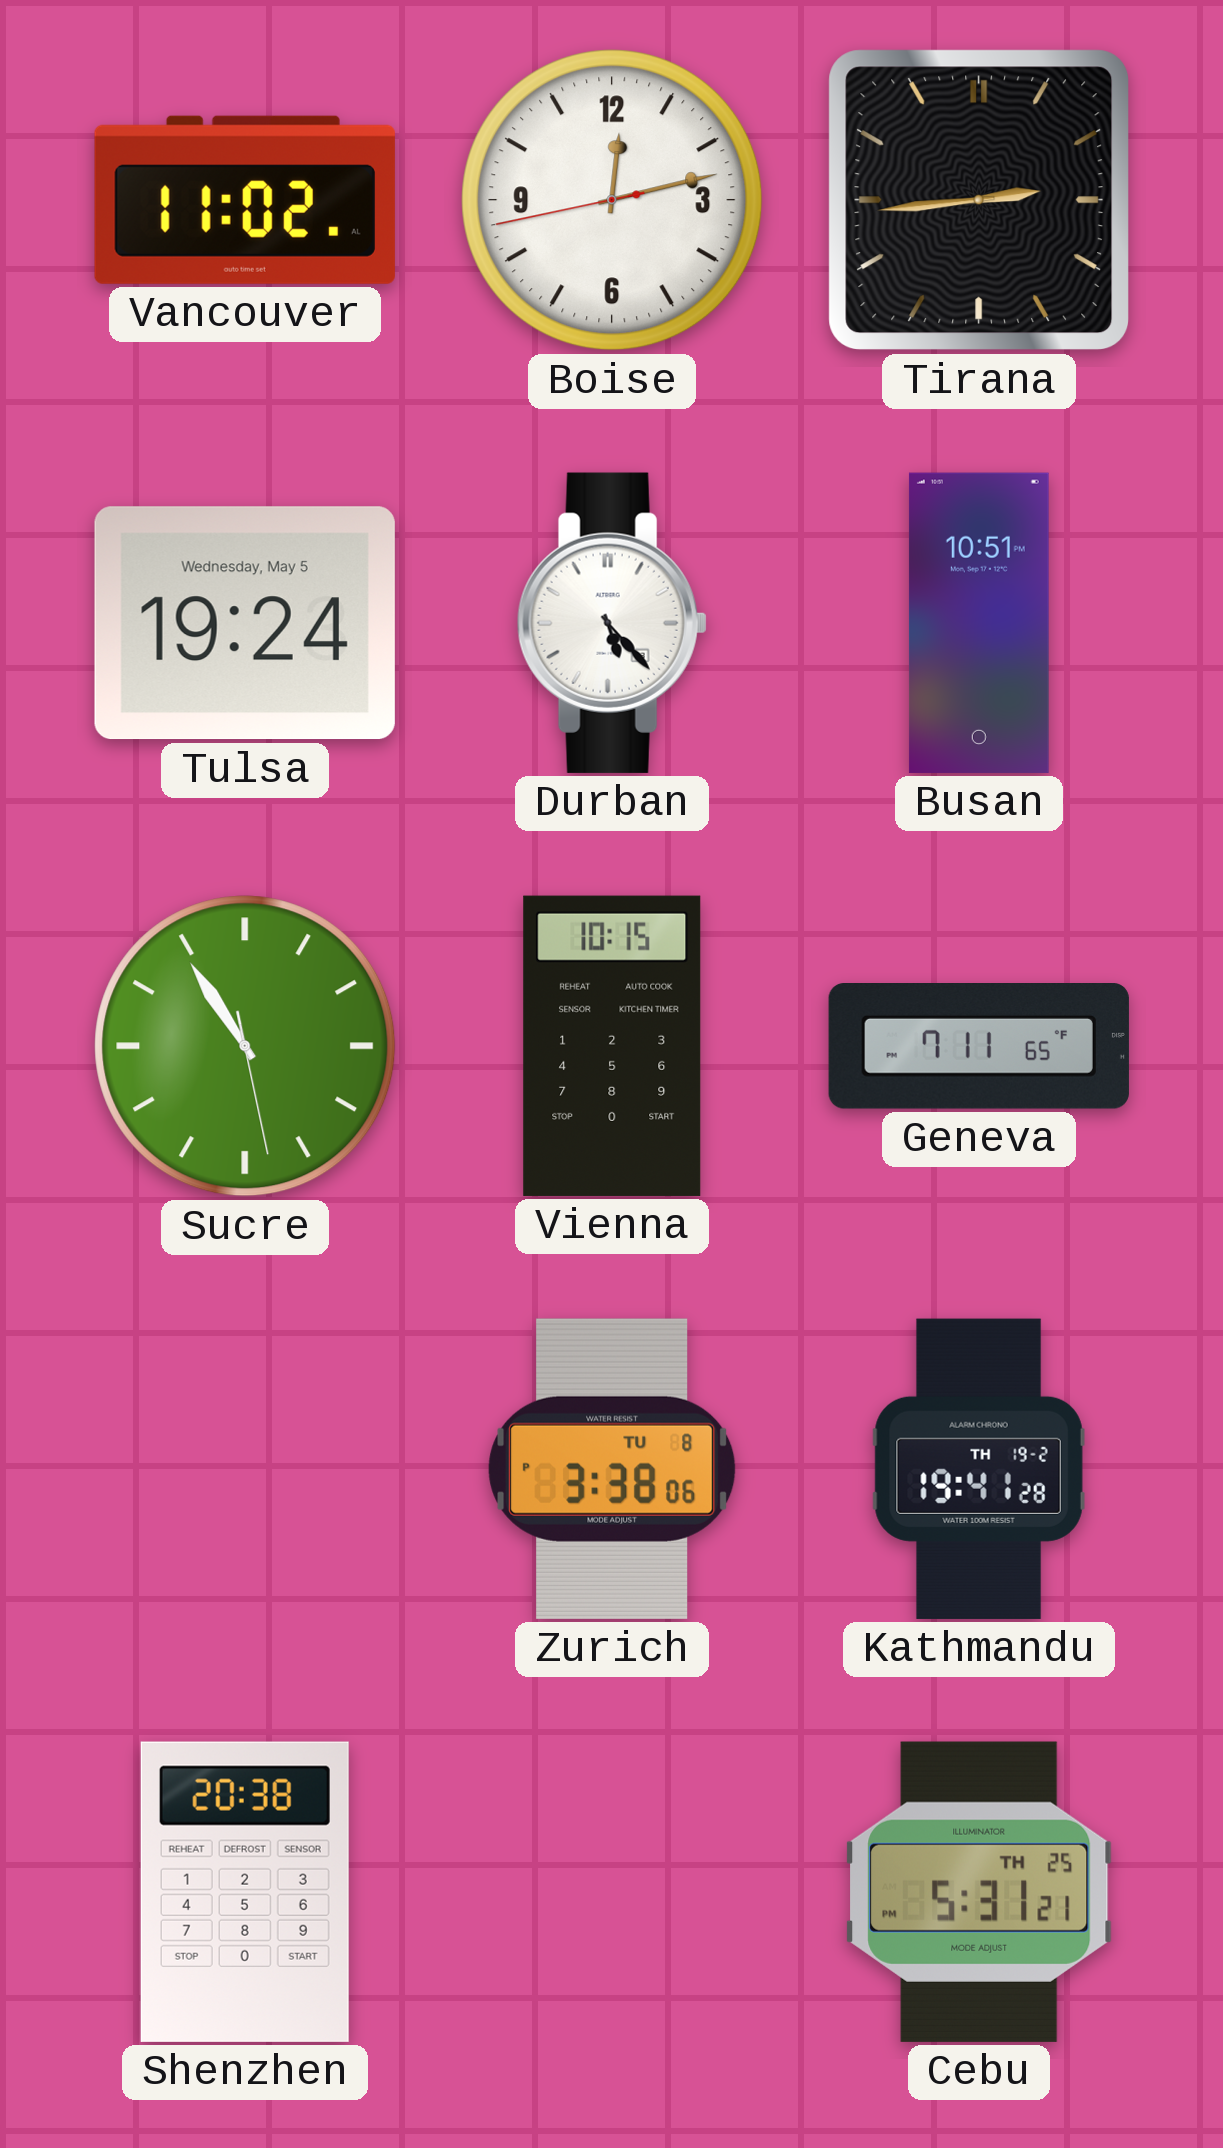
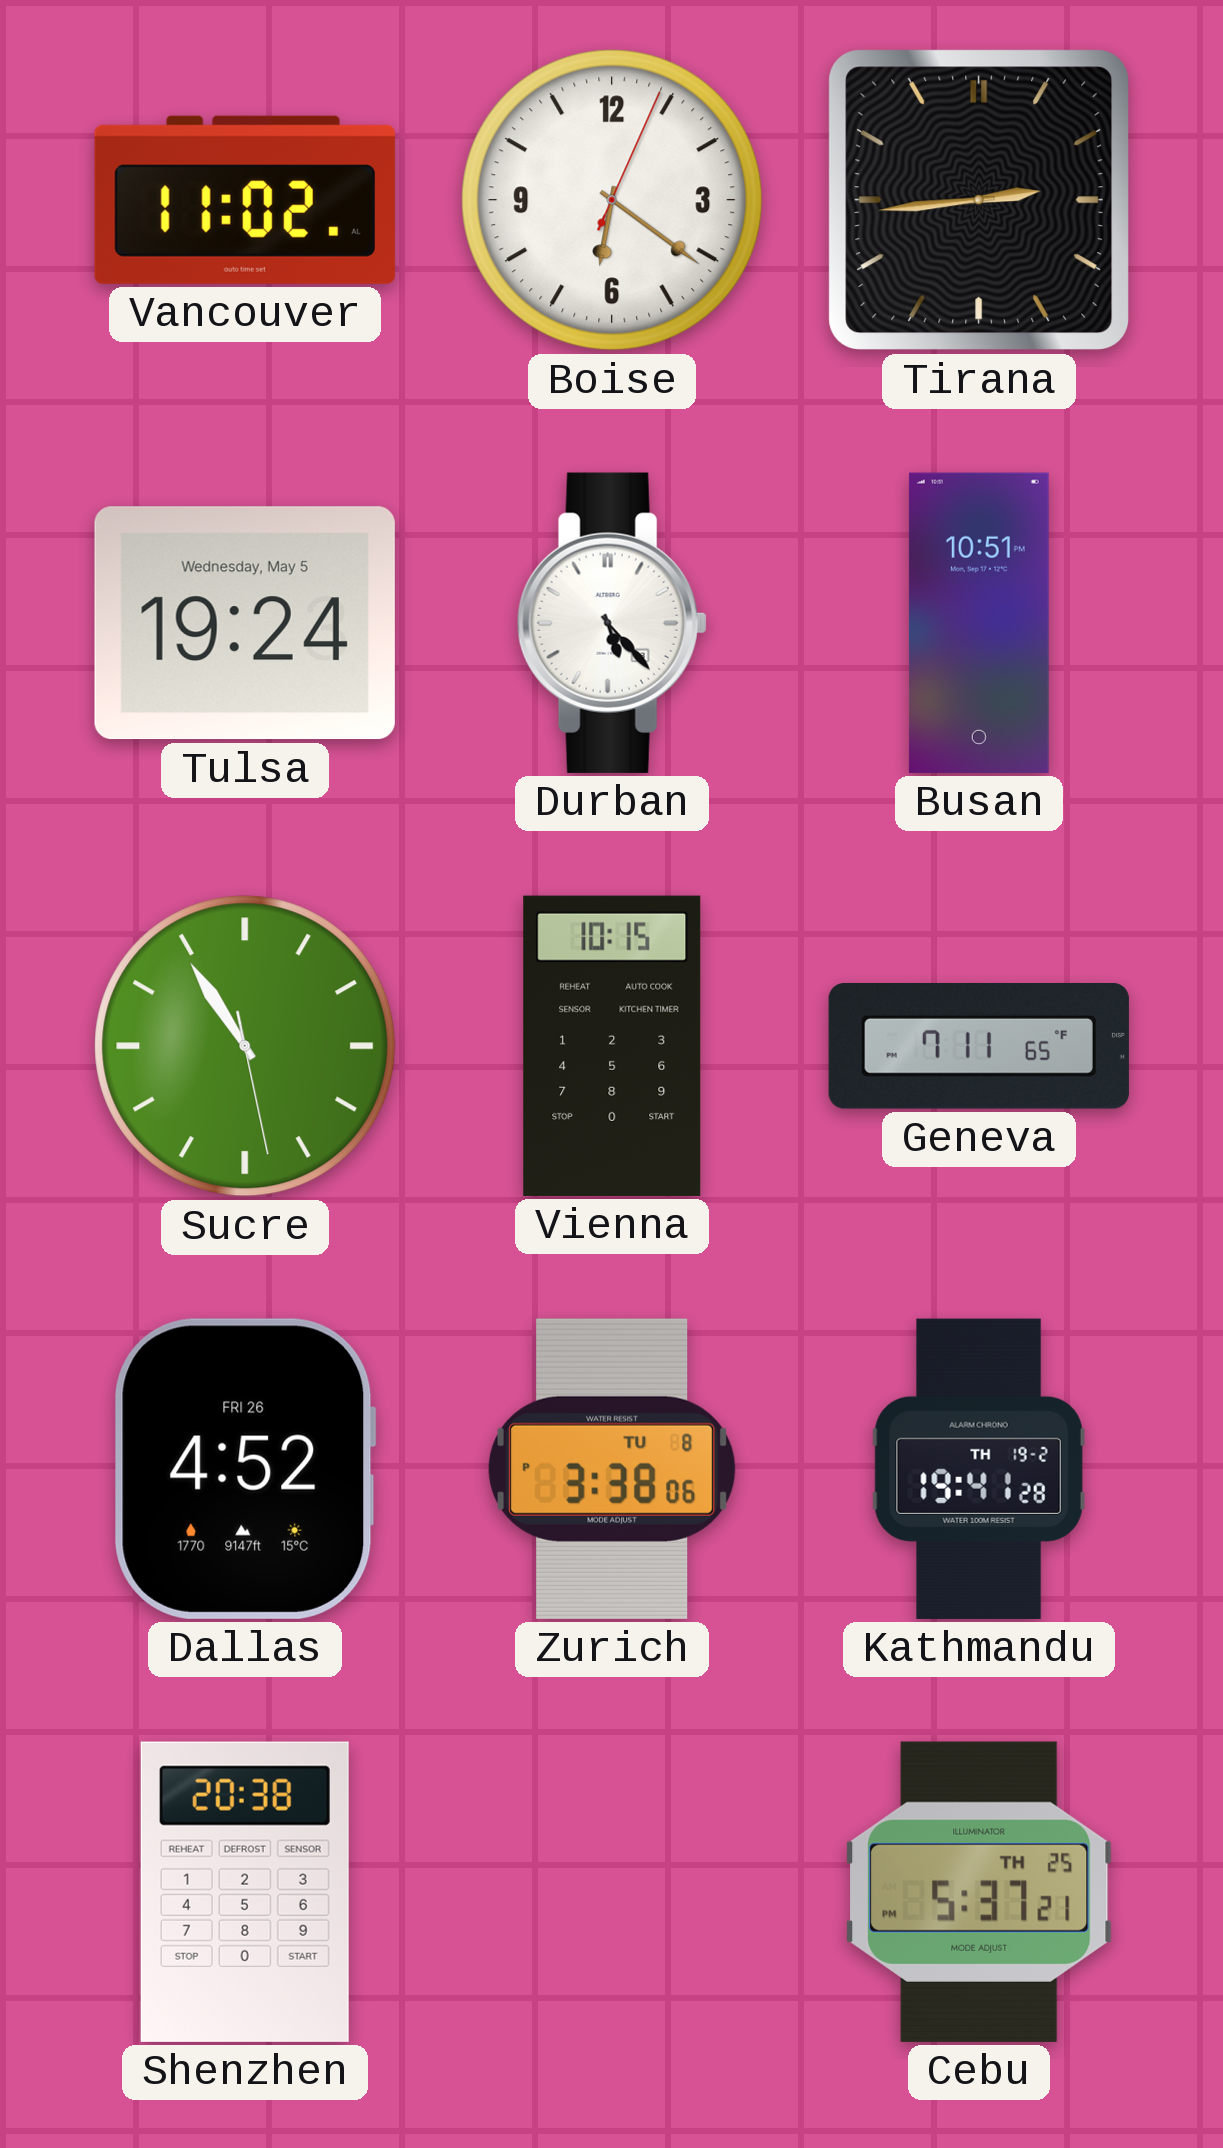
Boise: 12:12 -> 6:21 (612, 200)
Dallas: none -> 4:52 (245, 1469)
Cebu: 5:31 -> 5:37 (979, 1892)
